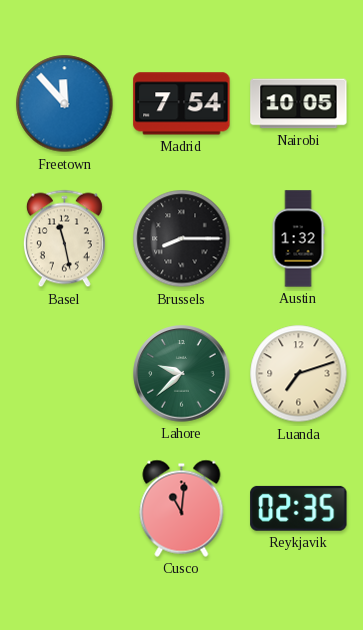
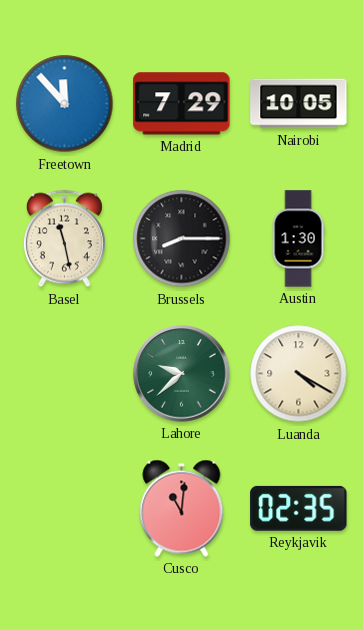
Madrid: 7:54 -> 7:29 (182, 104)
Austin: 1:32 -> 1:30 (298, 239)
Luanda: 7:12 -> 4:20 (299, 374)
